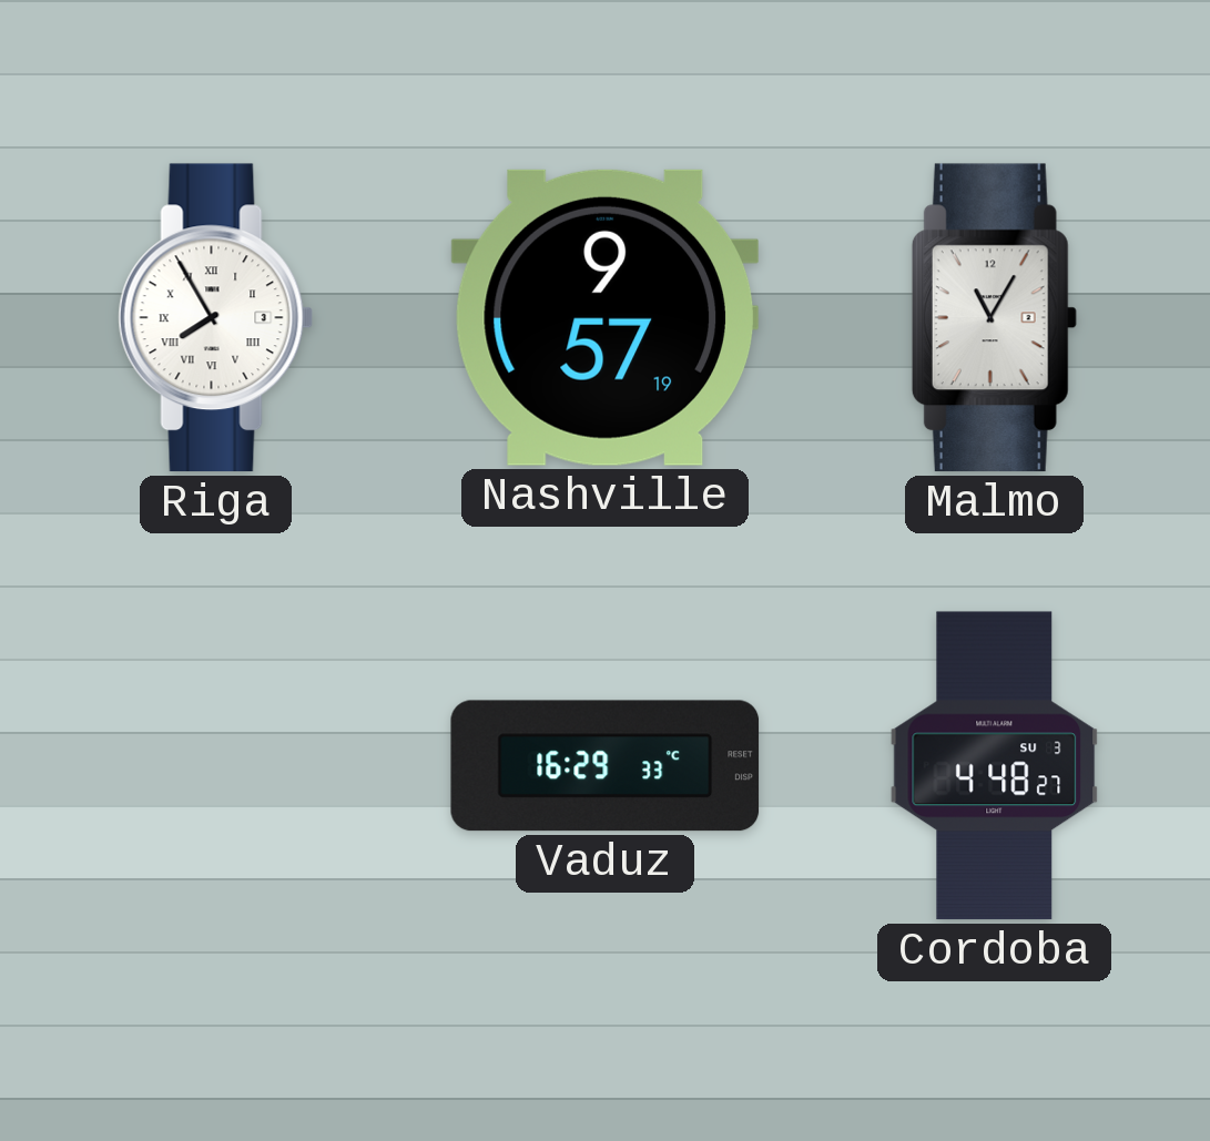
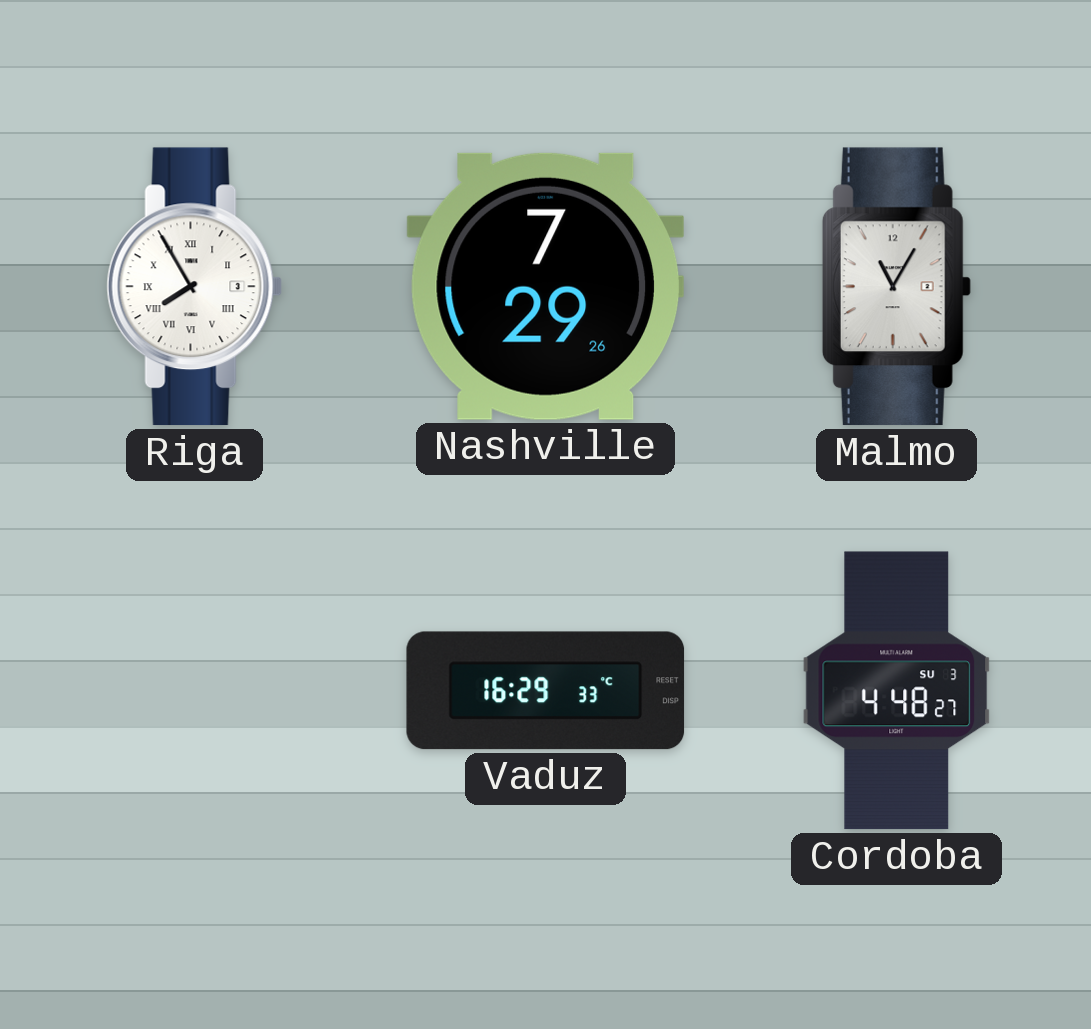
Nashville: 9:57 -> 7:29 (545, 286)
